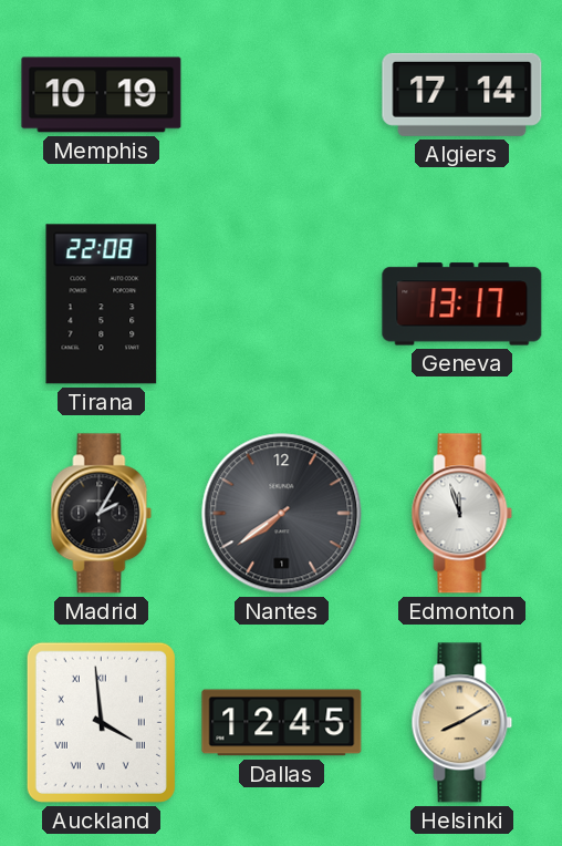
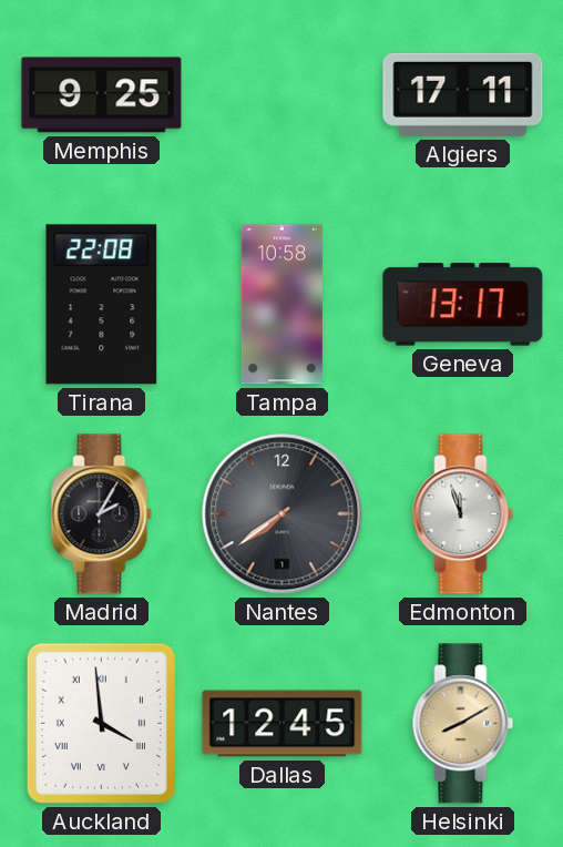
Memphis: 10:19 -> 9:25 (102, 95)
Algiers: 17:14 -> 17:11 (463, 94)
Tampa: none -> 10:58 (281, 305)
